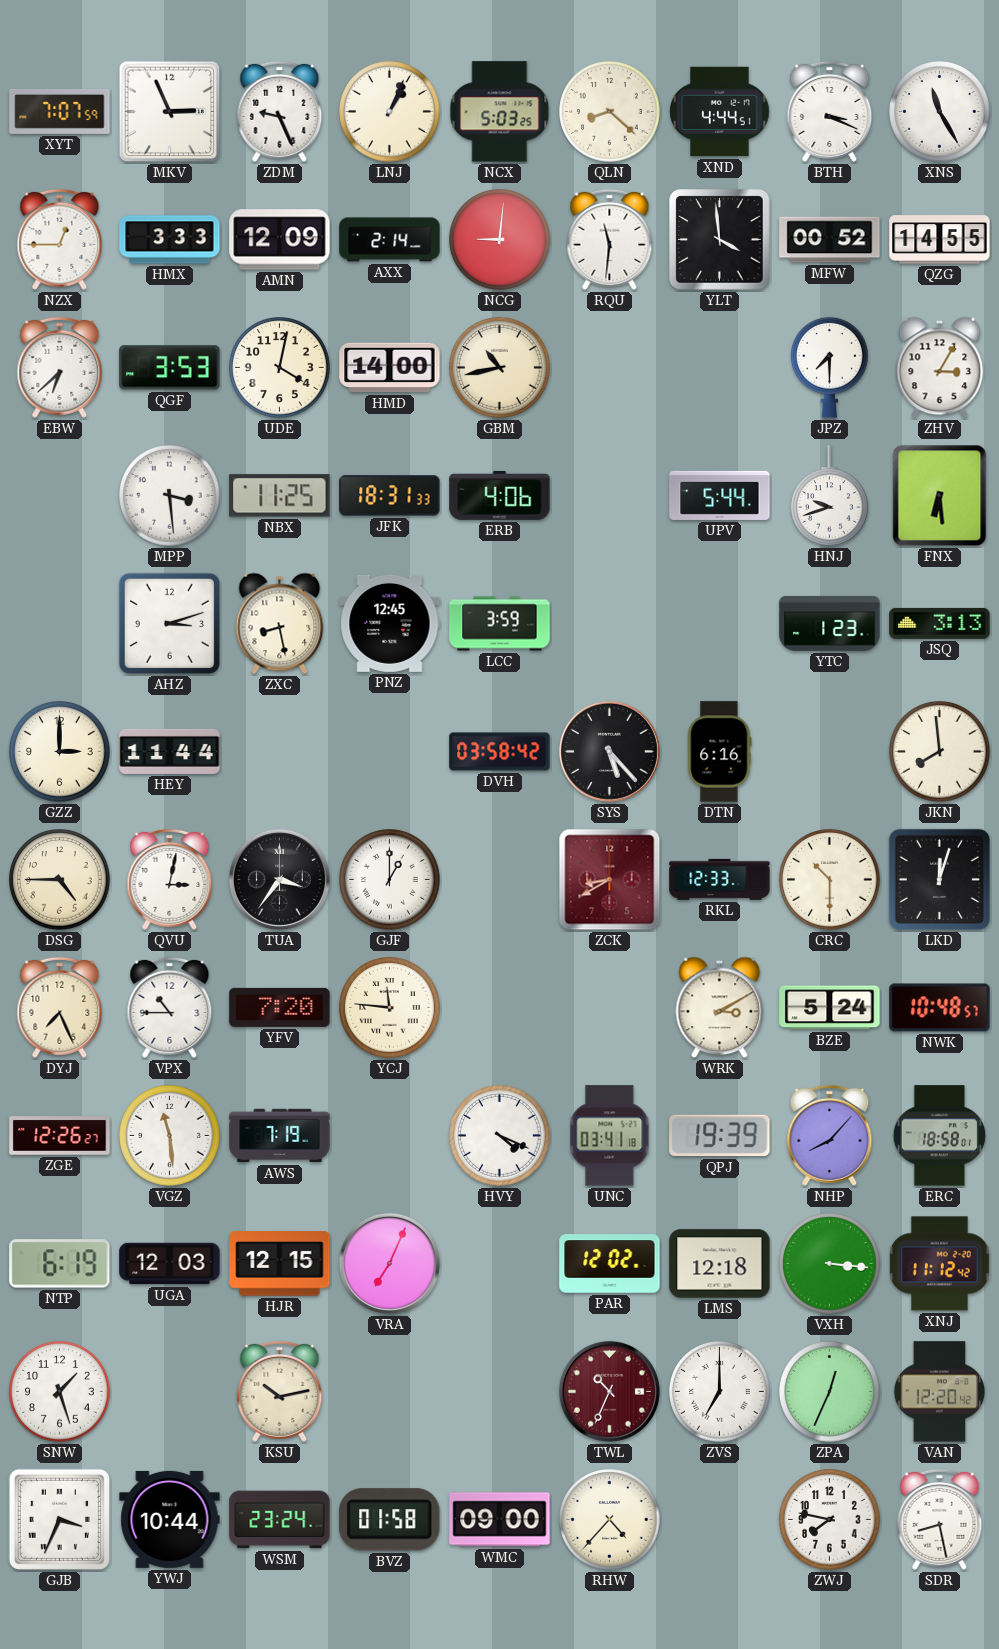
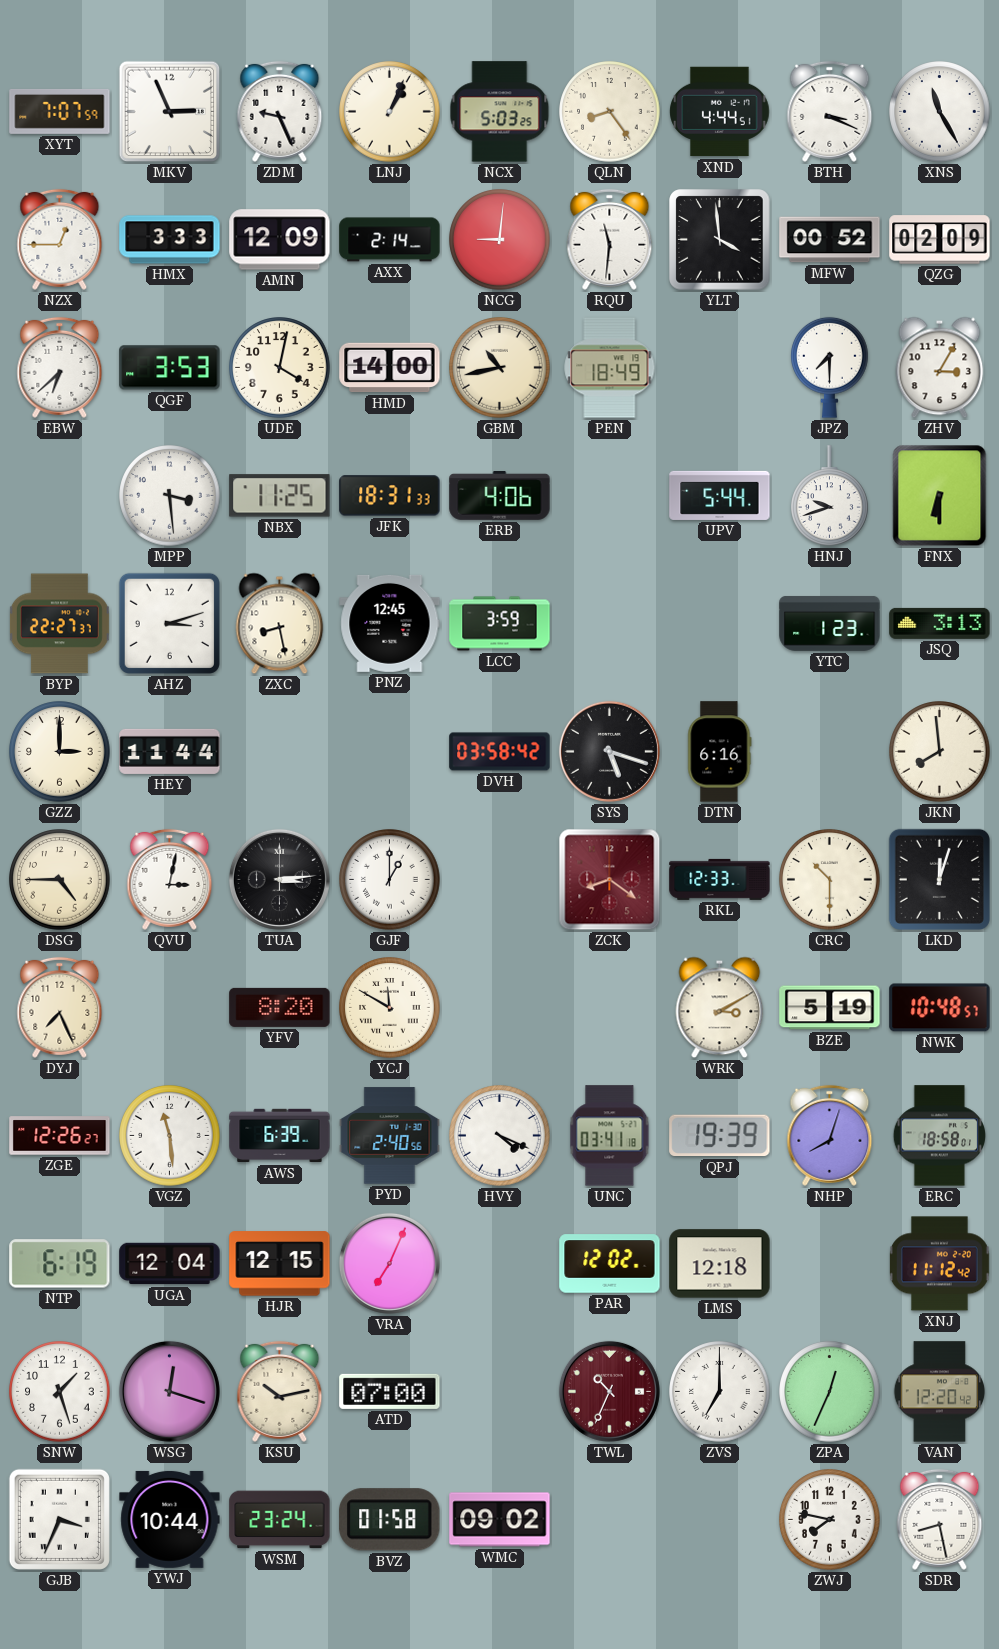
QLN: 8:22 -> 8:24 (610, 112)
QZG: 14:55 -> 02:09 (940, 240)
PEN: none -> 18:49 (610, 368)
FNX: 6:29 -> 6:30 (940, 496)
BYP: none -> 22:27 (59, 624)
SYS: 5:23 -> 5:18 (609, 751)
TUA: 3:36 -> 3:14 (279, 879)
ZCK: 8:40 -> 8:21 (610, 880)
VPX: 10:45 -> none (170, 1007)
YFV: 7:20 -> 8:20 (280, 1007)
YCJ: 11:46 -> 11:50 (390, 1008)
BZE: 5:24 -> 5:19 (830, 1008)
AWS: 7:19 -> 6:39 (280, 1136)
PYD: none -> 2:40 (390, 1136)
NHP: 8:07 -> 8:03 (830, 1135)
UGA: 12:03 -> 12:04 (170, 1264)
VXH: 3:16 -> none (830, 1264)
WSG: none -> 12:18 (169, 1391)
ATD: none -> 07:00 (390, 1391)
WMC: 09:00 -> 09:02 (500, 1520)
RHW: 4:37 -> none (610, 1520)
